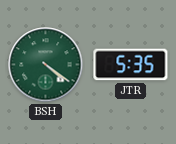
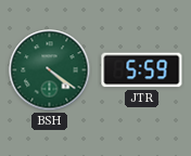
JTR: 5:35 -> 5:59 (142, 70)
